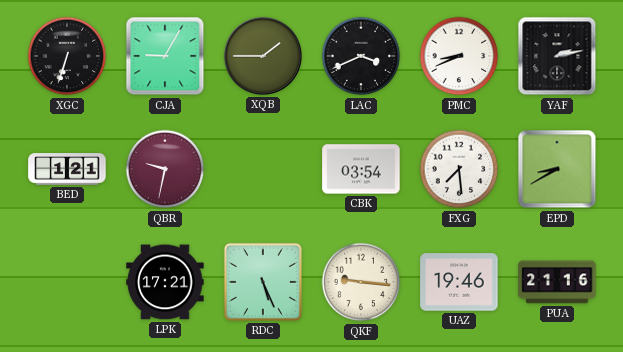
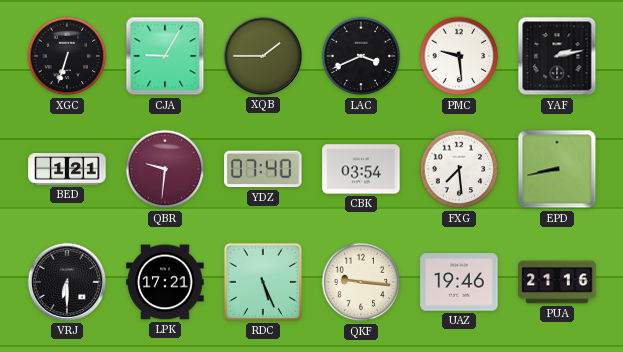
PMC: 8:41 -> 9:29 (459, 56)
QBR: 9:32 -> 9:31 (165, 169)
YDZ: none -> 07:40 (263, 169)
EPD: 8:40 -> 8:43 (557, 169)
VRJ: none -> 6:30 (67, 282)
